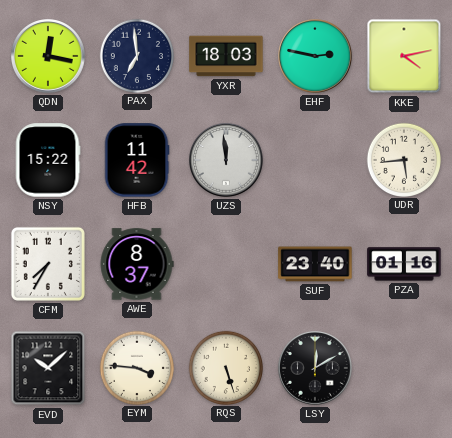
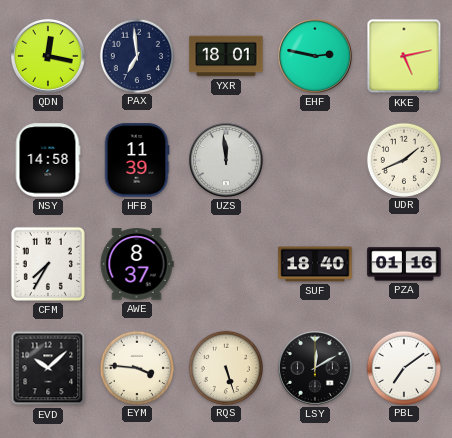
YXR: 18:03 -> 18:01 (226, 56)
KKE: 4:13 -> 5:13 (404, 56)
NSY: 15:22 -> 14:58 (48, 160)
HFB: 11:42 -> 11:39 (137, 160)
UDR: 5:44 -> 1:41 (403, 159)
SUF: 23:40 -> 18:40 (315, 264)
PBL: none -> 7:09 (403, 367)
